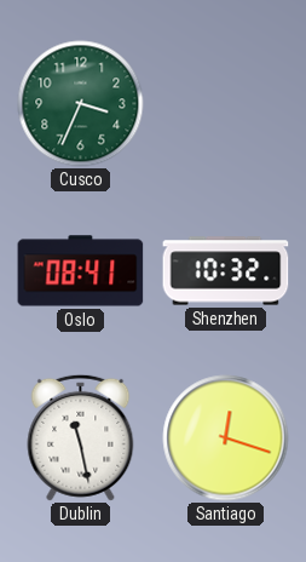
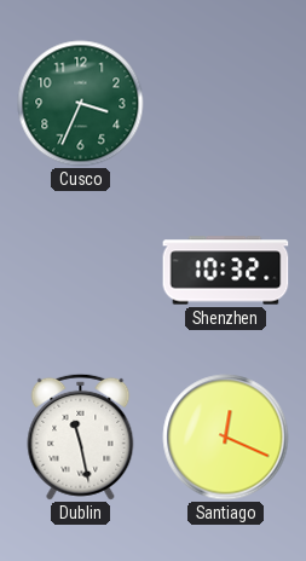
Oslo: 08:41 -> none (81, 271)
Santiago: 12:18 -> 12:19 (226, 438)
